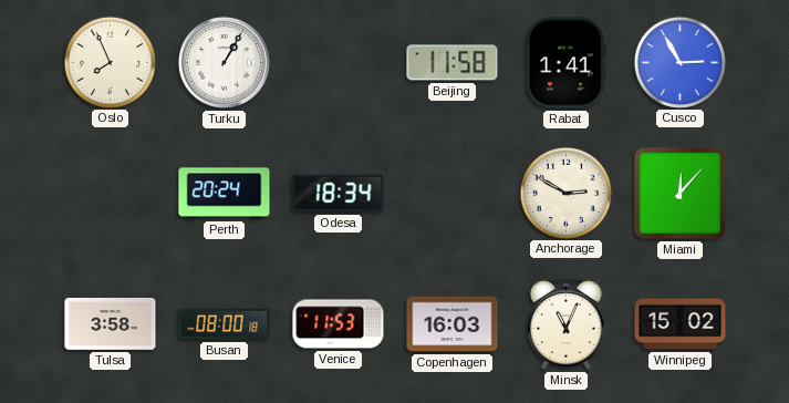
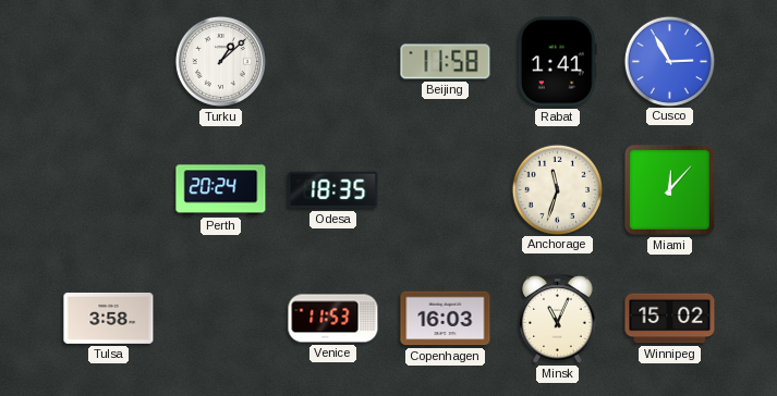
Oslo: 7:56 -> none (110, 62)
Turku: 1:05 -> 1:08 (220, 61)
Odesa: 18:34 -> 18:35 (333, 190)
Anchorage: 2:50 -> 11:33 (557, 189)
Busan: 08:00 -> none (225, 324)
